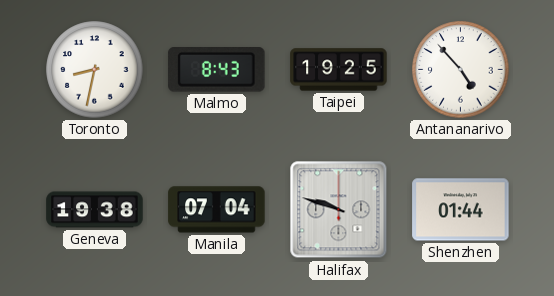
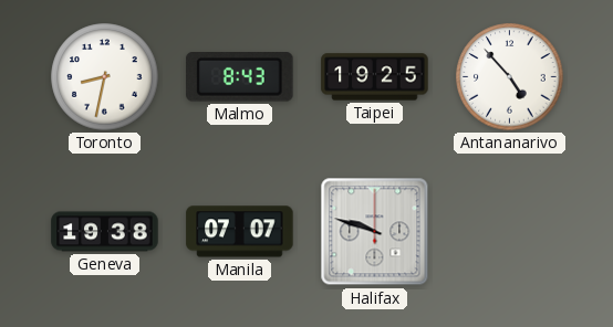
Manila: 07:04 -> 07:07 (240, 232)
Shenzhen: 01:44 -> none (461, 210)
